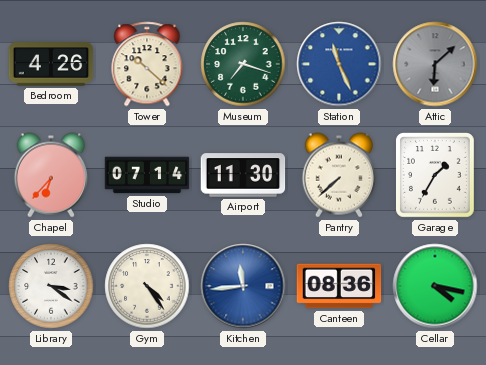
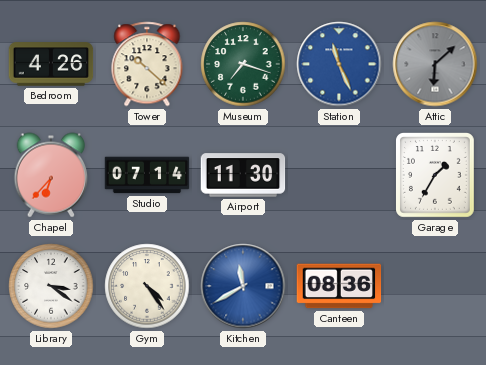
Pantry: 7:38 -> none (339, 175)
Kitchen: 11:44 -> 11:40 (243, 286)
Cellar: 4:17 -> none (435, 286)
